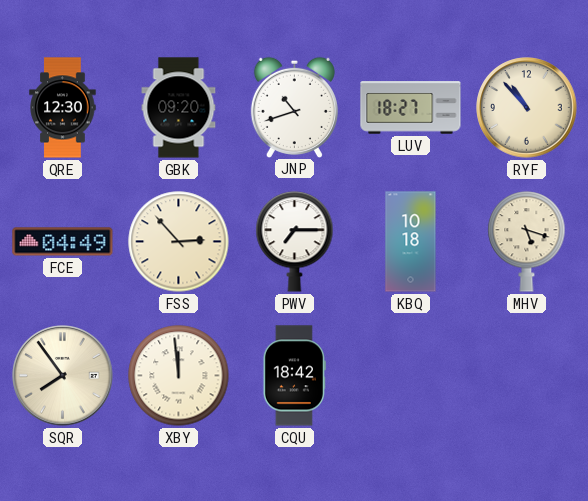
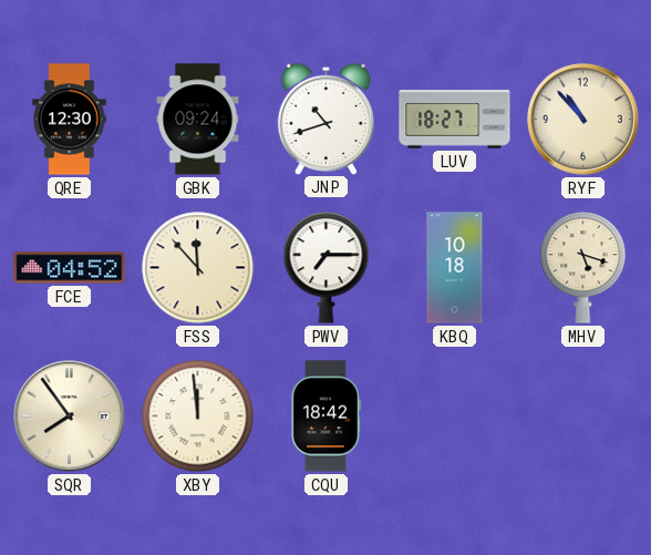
GBK: 09:20 -> 09:24 (198, 120)
FCE: 04:49 -> 04:52 (70, 268)
FSS: 2:53 -> 11:53 (198, 268)
